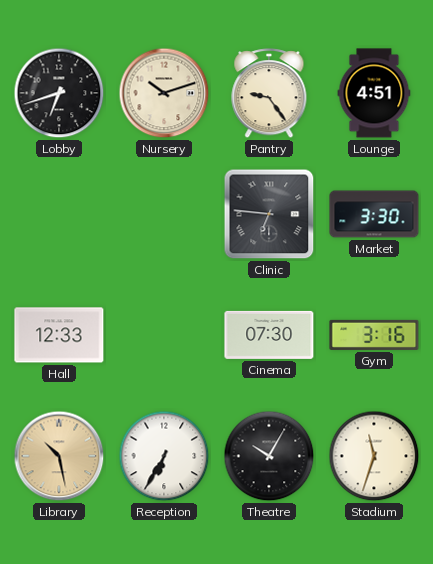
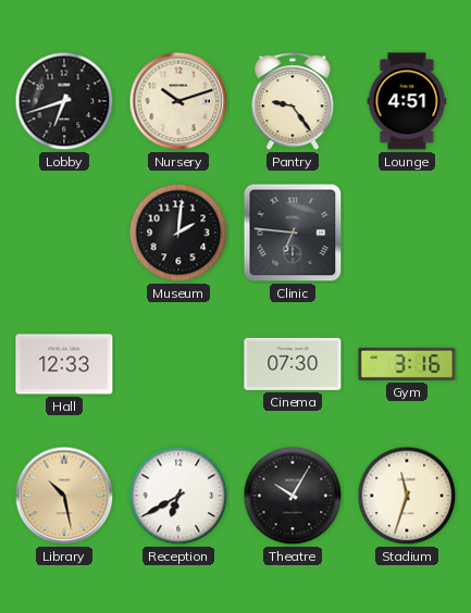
Museum: none -> 2:01 (178, 233)
Market: 3:30 -> none (374, 214)
Reception: 6:35 -> 6:40 (178, 496)
